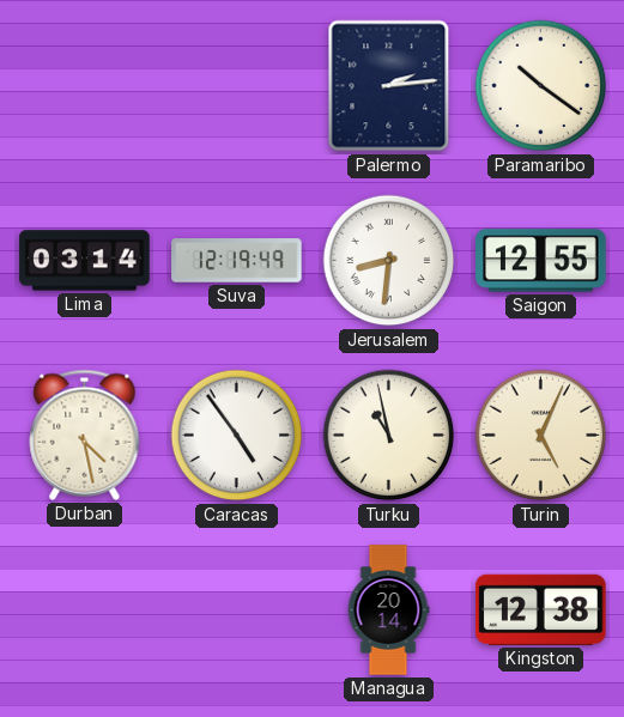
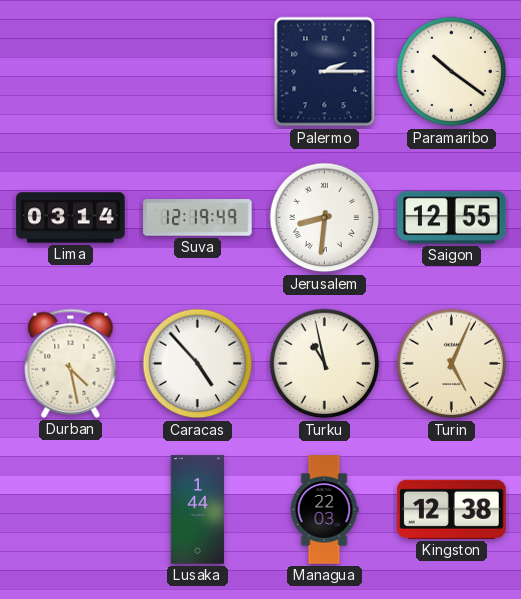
Palermo: 2:14 -> 2:15 (325, 72)
Caracas: 4:54 -> 4:53 (198, 364)
Lusaka: none -> 1:44 (197, 510)
Managua: 20:14 -> 22:03 (324, 510)
